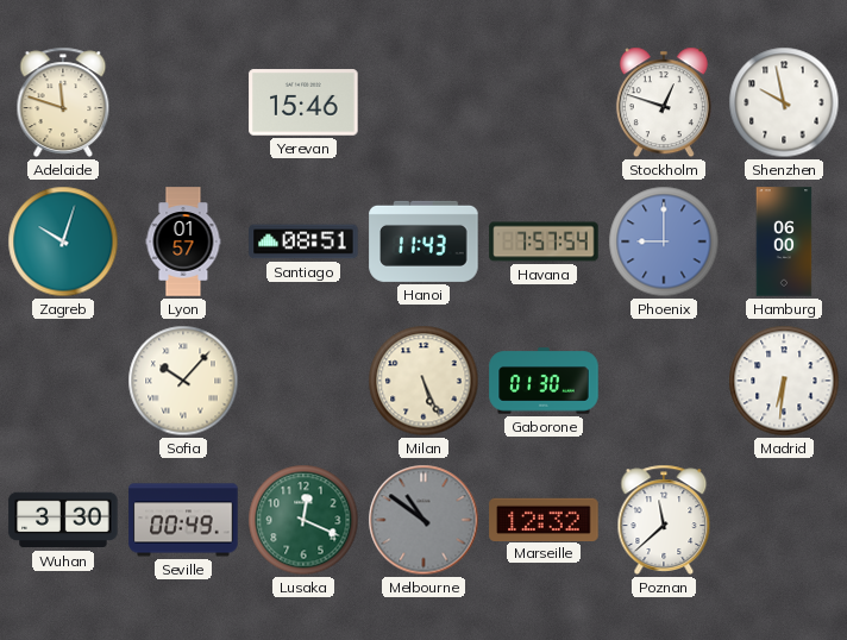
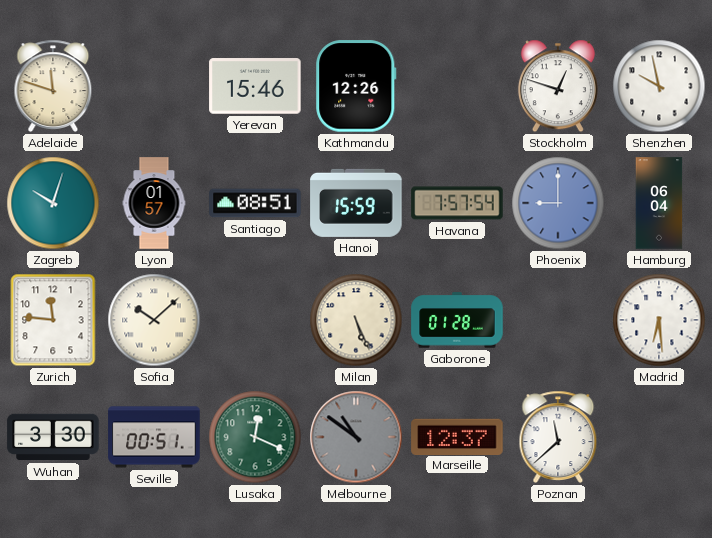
Kathmandu: none -> 12:26 (356, 86)
Hanoi: 11:43 -> 15:59 (356, 203)
Hamburg: 06:00 -> 06:04 (659, 203)
Zurich: none -> 11:46 (53, 320)
Sofia: 10:07 -> 10:08 (154, 320)
Gaborone: 01:30 -> 01:28 (457, 320)
Madrid: 6:31 -> 6:29 (659, 320)
Seville: 00:49 -> 00:51 (154, 437)
Marseille: 12:32 -> 12:37 (457, 436)
